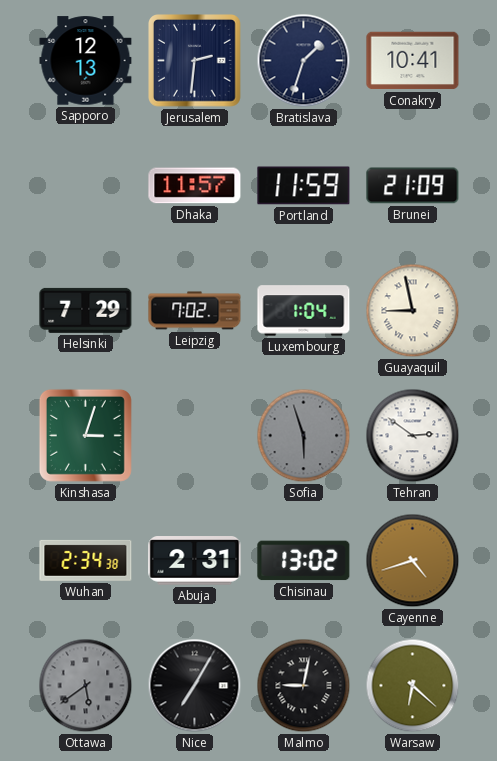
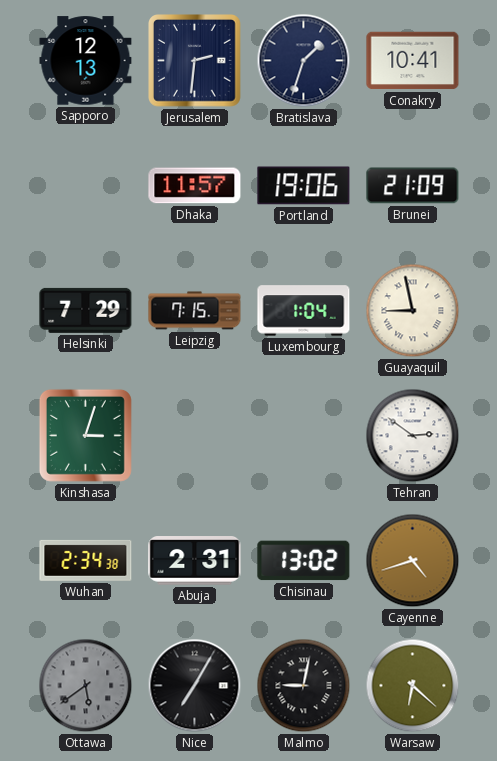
Portland: 11:59 -> 19:06 (304, 186)
Leipzig: 7:02 -> 7:15 (195, 311)
Sofia: 5:57 -> none (304, 436)
